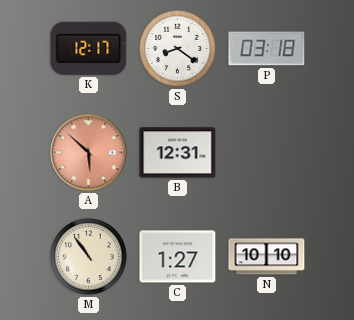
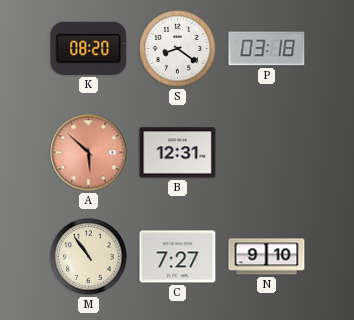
K: 12:17 -> 08:20 (89, 48)
C: 1:27 -> 7:27 (178, 257)
N: 10:10 -> 9:10 (267, 257)
